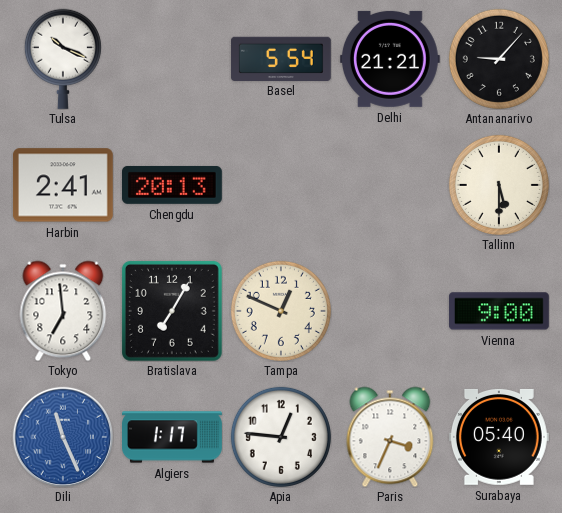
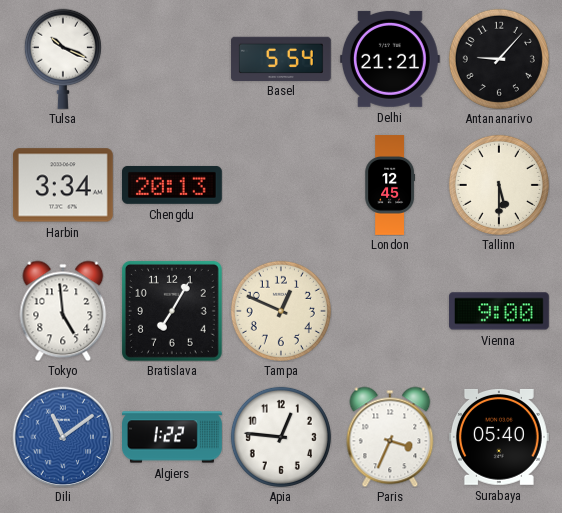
Harbin: 2:41 -> 3:34 (63, 185)
London: none -> 12:45 (390, 185)
Tokyo: 6:59 -> 4:59 (63, 311)
Dili: 11:26 -> 11:09 (63, 437)
Algiers: 1:17 -> 1:22 (173, 437)
